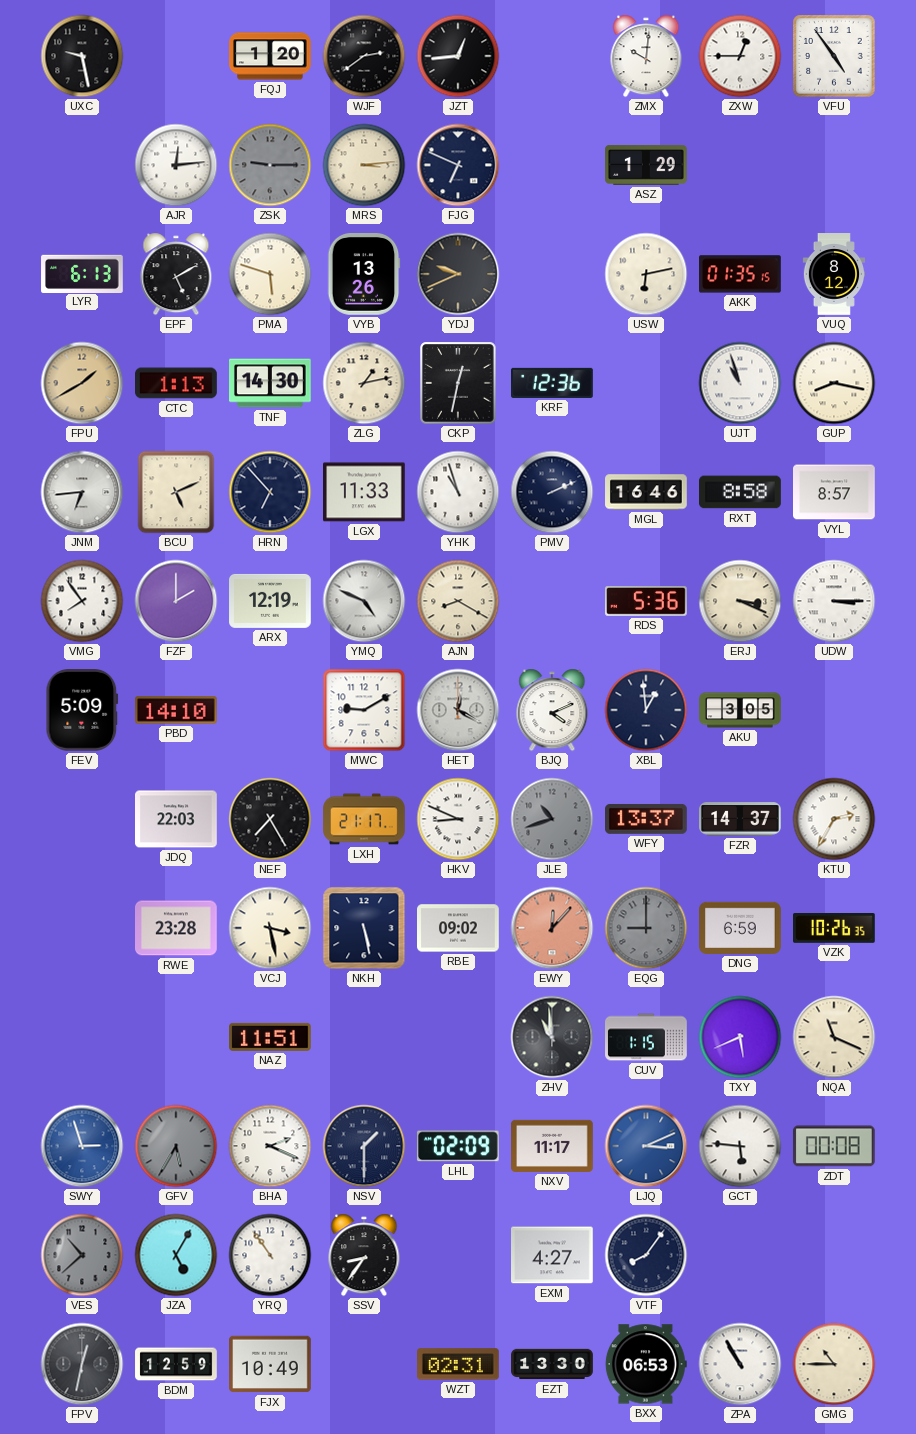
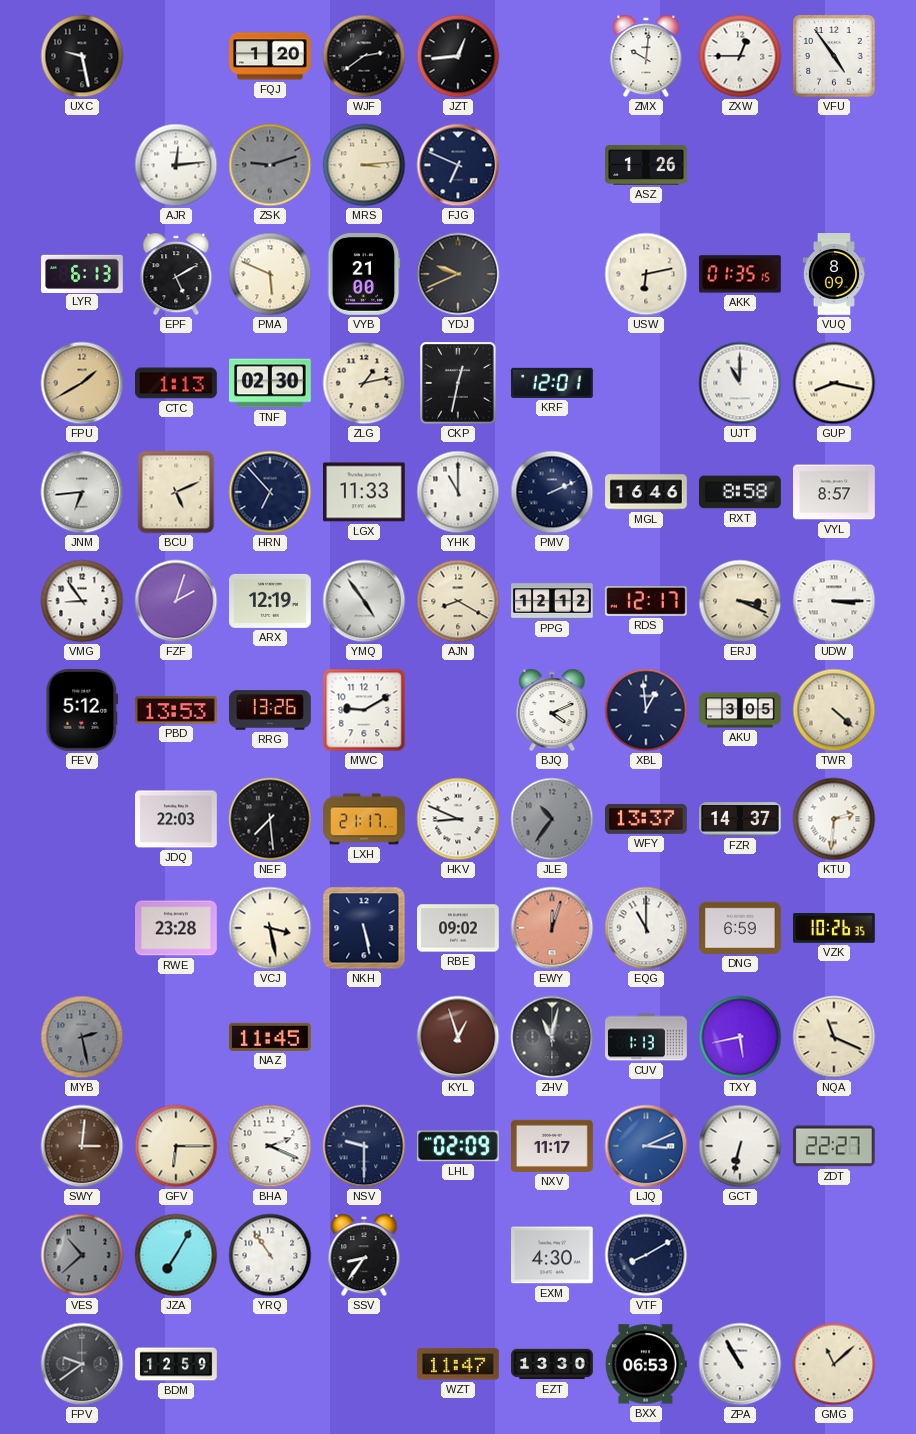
ZSK: 9:15 -> 9:12 (270, 165)
ASZ: 1:29 -> 1:26 (646, 166)
PMA: 5:48 -> 5:49 (270, 274)
VYB: 13:26 -> 21:00 (364, 275)
VUQ: 8:12 -> 8:09 (834, 274)
TNF: 14:30 -> 02:30 (271, 383)
KRF: 12:36 -> 12:01 (553, 383)
UJT: 10:57 -> 11:00 (740, 383)
YHK: 10:57 -> 11:00 (458, 492)
VMG: 7:54 -> 8:54 (82, 601)
FZF: 2:00 -> 2:03 (176, 601)
YMQ: 4:49 -> 4:54 (364, 601)
PPG: none -> 12:12 (552, 601)
RDS: 5:36 -> 12:17 (647, 602)
FEV: 5:09 -> 5:12 (82, 711)
PBD: 14:10 -> 13:53 (177, 710)
RRG: none -> 13:26 (271, 710)
HET: 12:20 -> none (458, 710)
TWR: none -> 4:22 (834, 710)
NEF: 7:25 -> 7:29 (270, 819)
JLE: 10:42 -> 10:36 (552, 819)
KTU: 2:35 -> 2:31 (834, 819)
EWY: 12:07 -> 12:03 (552, 928)
EQG: 9:00 -> 11:00 (646, 928)
EQG dial: grey -> white (646, 928)
MYB: none -> 2:28 (82, 1037)
NAZ: 11:51 -> 11:45 (271, 1037)
KYL: none -> 12:57 (458, 1037)
ZHV: 10:59 -> 11:02 (552, 1037)
CUV: 1:15 -> 1:13 (646, 1037)
TXY: 5:41 -> 5:43 (740, 1037)
SWY: 2:57 -> 3:01 (82, 1146)
SWY dial: blue -> brown (82, 1146)
GFV: 5:35 -> 6:15 (176, 1146)
GFV dial: grey -> cream (176, 1146)
NSV: 1:30 -> 9:30 (364, 1146)
GCT: 5:46 -> 6:32 (740, 1146)
ZDT: 00:08 -> 22:27 (834, 1146)
JZA: 5:05 -> 7:05 (176, 1255)
EXM: 4:27 -> 4:30 (553, 1255)
VTF: 8:06 -> 8:10 (646, 1255)
FPV: 12:32 -> 9:39 (82, 1364)
FJX: 10:49 -> none (271, 1364)
WZT: 02:31 -> 11:47 (459, 1364)
GMG: 10:45 -> 11:08 (834, 1364)
